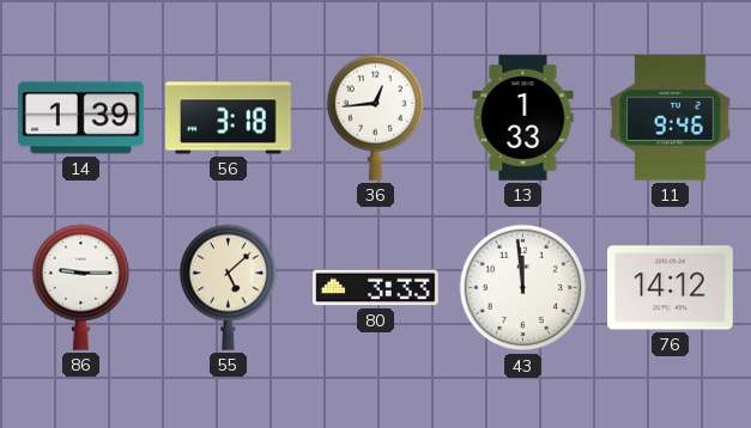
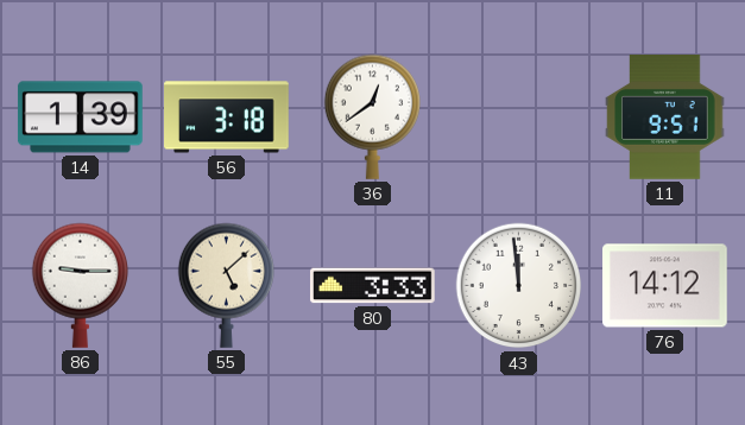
36: 12:44 -> 12:39 (372, 116)
13: 1:33 -> none (523, 118)
11: 9:46 -> 9:51 (665, 118)
